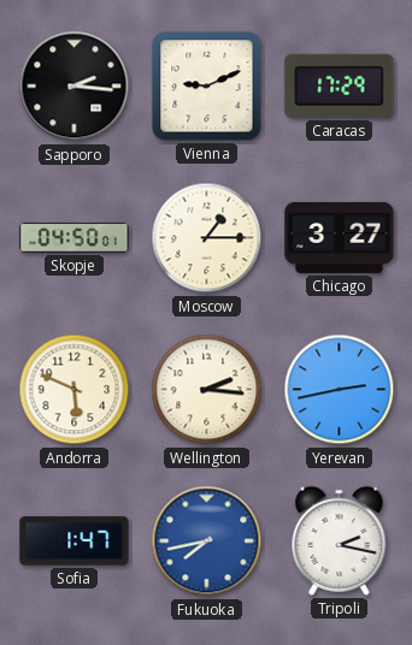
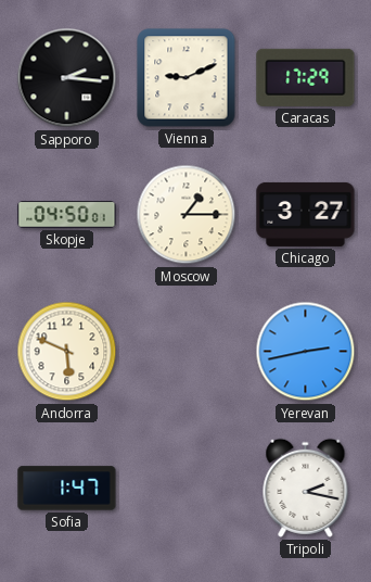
Wellington: 2:16 -> none (207, 390)
Fukuoka: 7:43 -> none (207, 542)
